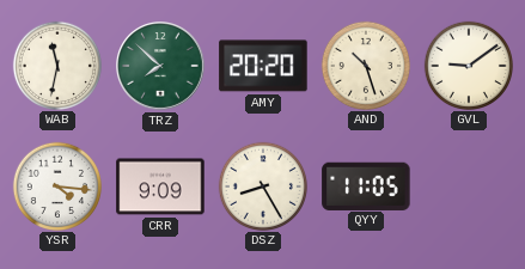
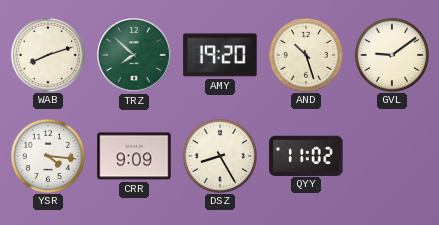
WAB: 11:32 -> 8:12 (47, 54)
AMY: 20:20 -> 19:20 (220, 55)
QYY: 11:05 -> 11:02 (306, 155)
